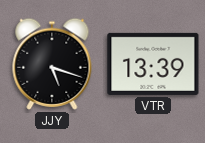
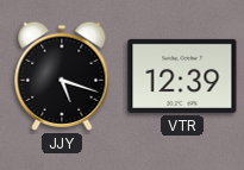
VTR: 13:39 -> 12:39 (182, 76)
